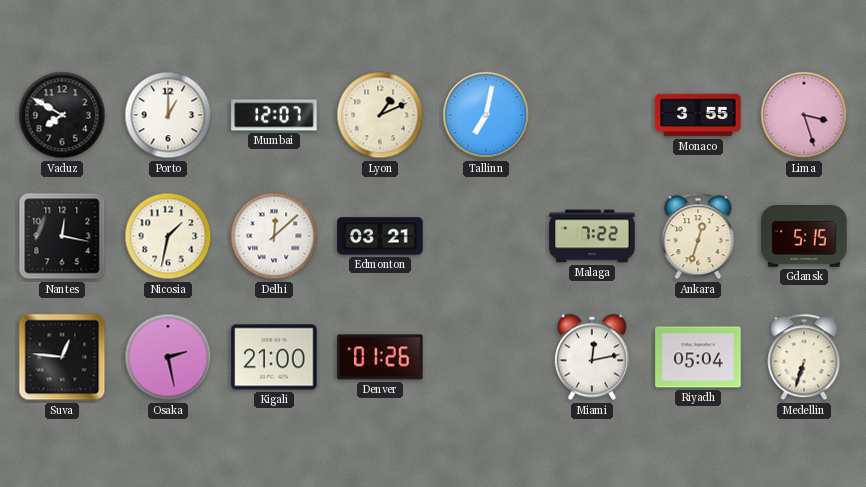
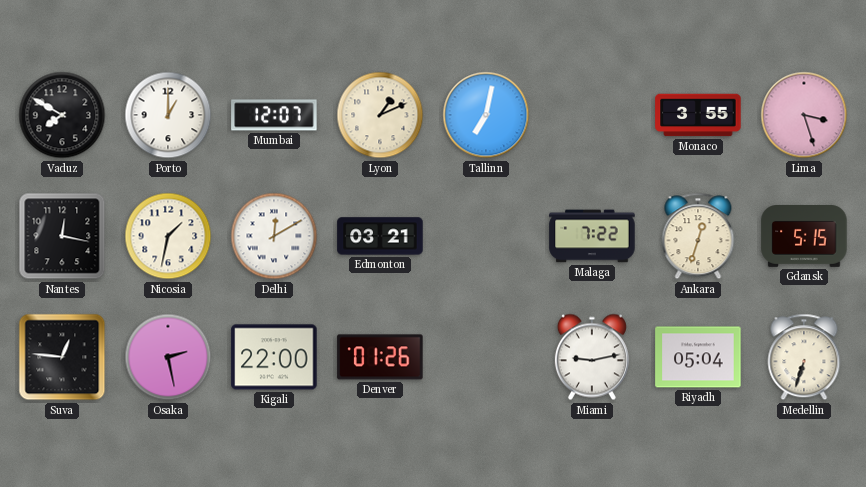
Delhi: 12:08 -> 12:10 (274, 236)
Kigali: 21:00 -> 22:00 (274, 357)
Miami: 12:13 -> 9:13 (592, 357)
